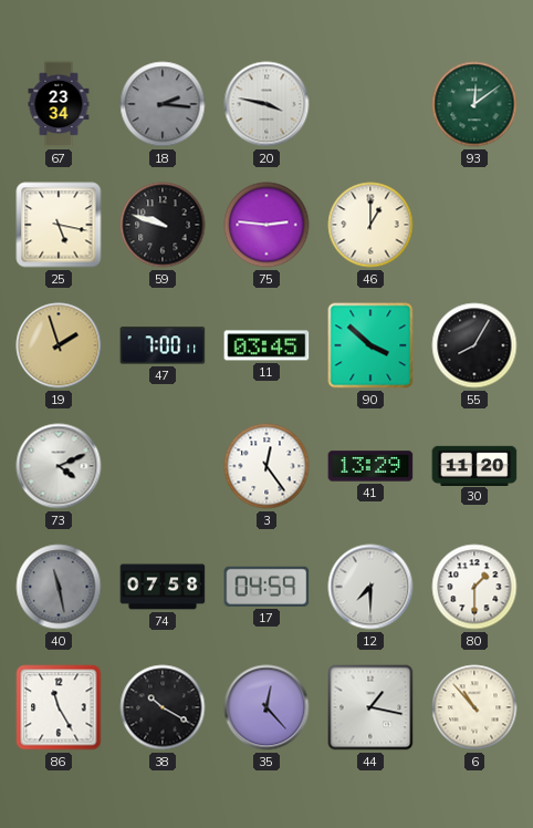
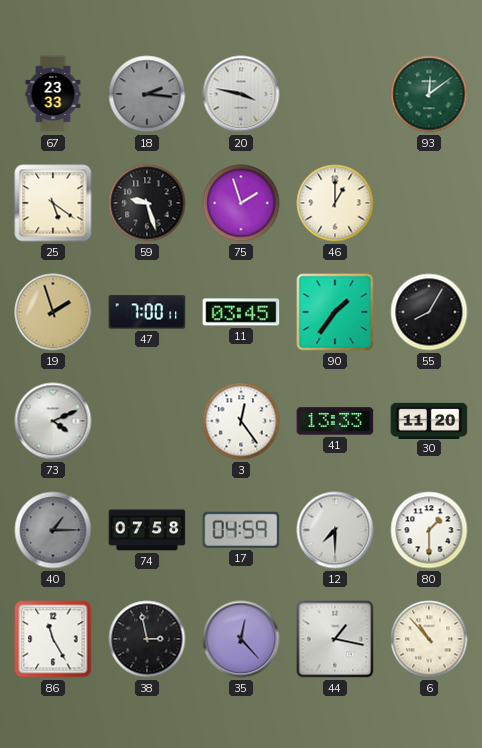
67: 23:34 -> 23:33 (53, 94)
25: 5:17 -> 5:21 (53, 203)
59: 9:48 -> 9:27 (147, 203)
75: 2:46 -> 1:57 (241, 203)
90: 3:52 -> 1:36 (335, 312)
41: 13:29 -> 13:33 (335, 421)
40: 11:28 -> 1:15 (53, 530)
38: 10:20 -> 2:58 (147, 639)
